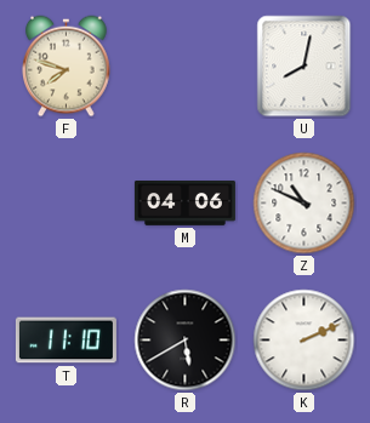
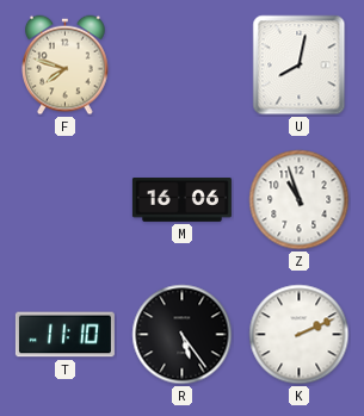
M: 04:06 -> 16:06 (181, 200)
Z: 10:49 -> 10:57 (300, 200)
R: 5:40 -> 5:24 (183, 335)
